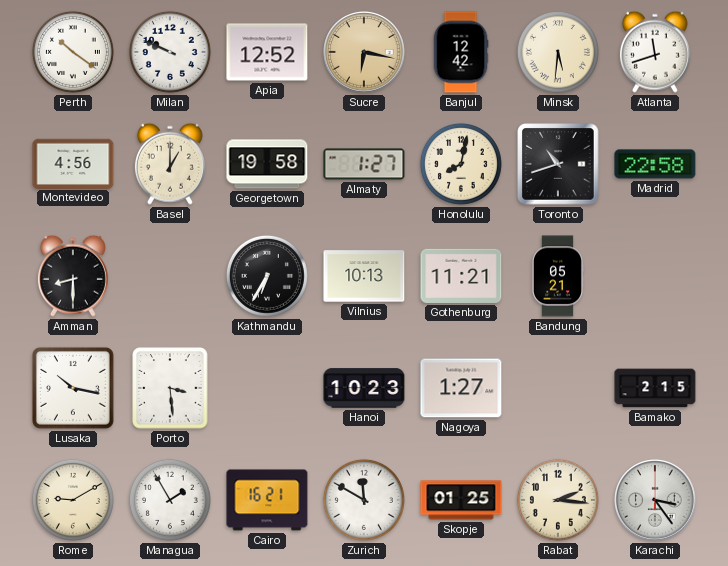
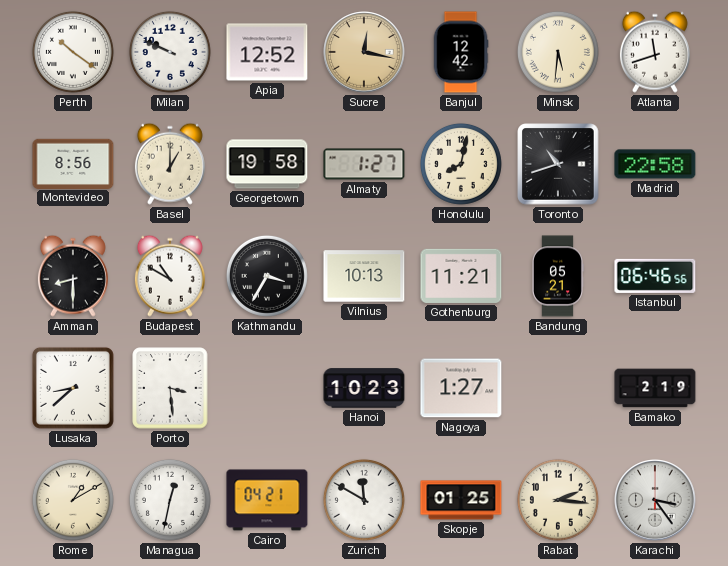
Sucre: 6:17 -> 12:17 (364, 52)
Montevideo: 4:56 -> 8:56 (73, 163)
Budapest: none -> 10:50 (170, 276)
Kathmandu: 6:35 -> 3:35 (267, 276)
Istanbul: none -> 06:46 (655, 276)
Lusaka: 10:17 -> 8:38 (73, 388)
Bamako: 2:15 -> 2:19 (655, 388)
Rome: 9:10 -> 1:10 (73, 500)
Managua: 1:55 -> 12:32 (170, 500)
Cairo: 16:21 -> 04:21 (267, 500)
